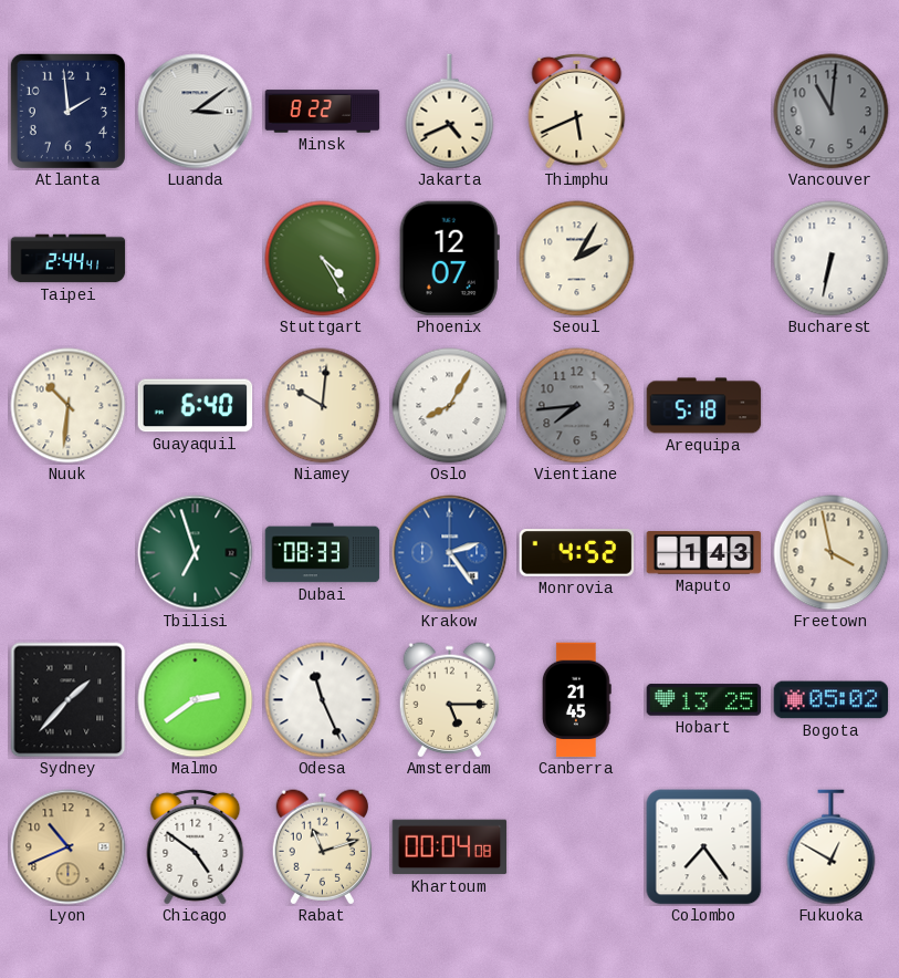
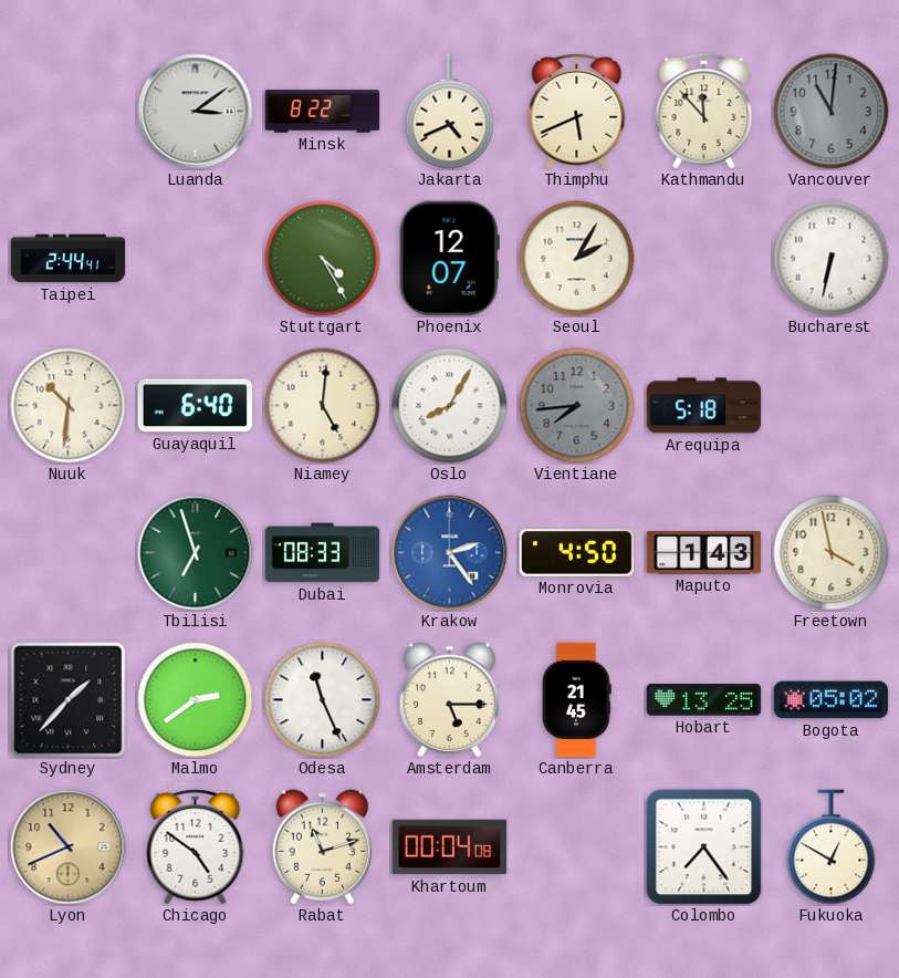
Atlanta: 1:59 -> none (67, 111)
Kathmandu: none -> 11:53 (704, 111)
Niamey: 10:01 -> 5:01 (323, 406)
Monrovia: 4:52 -> 4:50 (577, 553)
